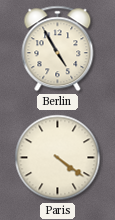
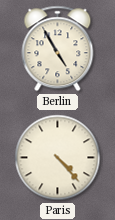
Paris: 4:21 -> 4:23 (58, 158)
